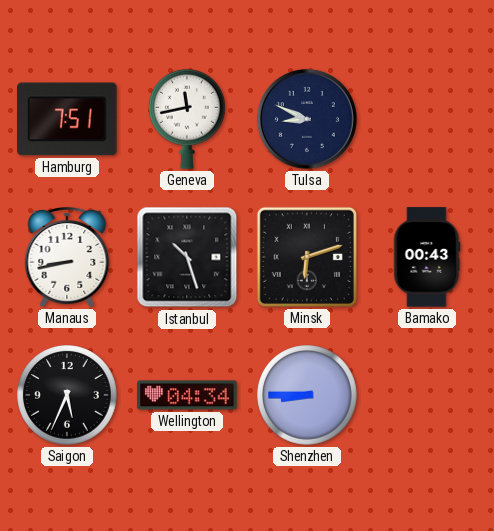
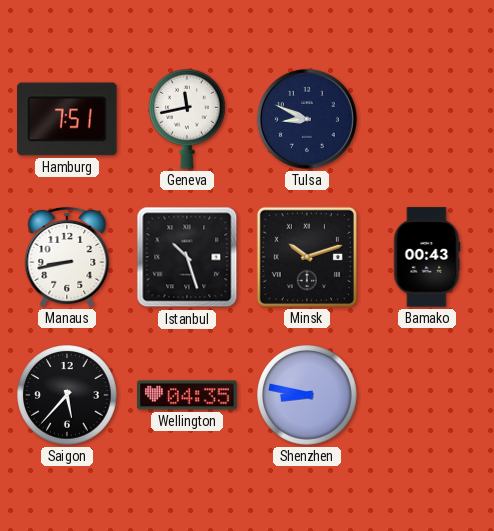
Minsk: 6:12 -> 10:12 (307, 257)
Saigon: 5:34 -> 5:37 (67, 395)
Wellington: 04:34 -> 04:35 (187, 395)
Shenzhen: 8:45 -> 8:47 (307, 395)
